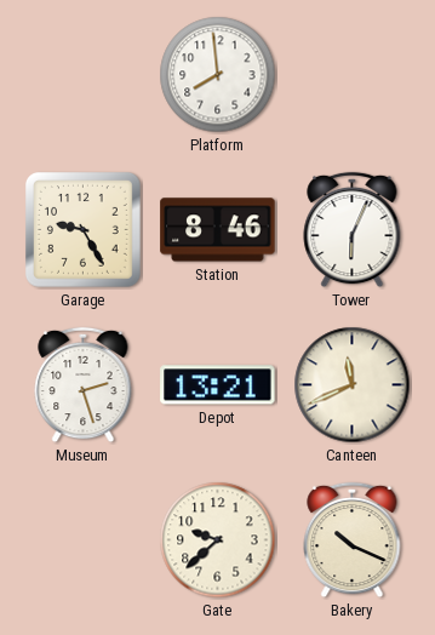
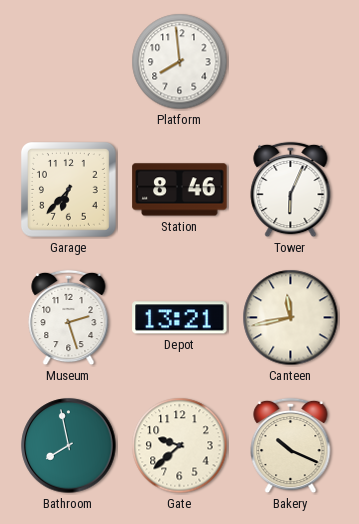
Garage: 9:25 -> 6:37 (68, 189)
Canteen: 11:41 -> 11:43 (291, 318)
Bathroom: none -> 7:58 (69, 446)
